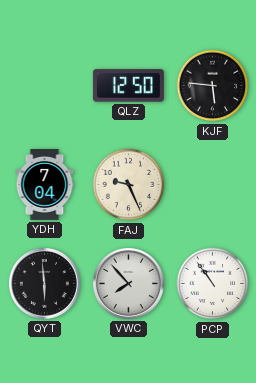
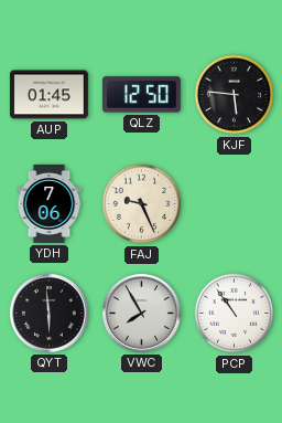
AUP: none -> 01:45 (48, 95)
YDH: 7:04 -> 7:06 (50, 204)
VWC: 7:53 -> 7:55 (141, 313)
